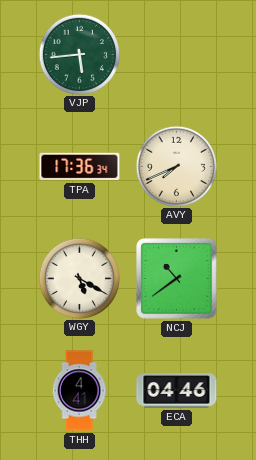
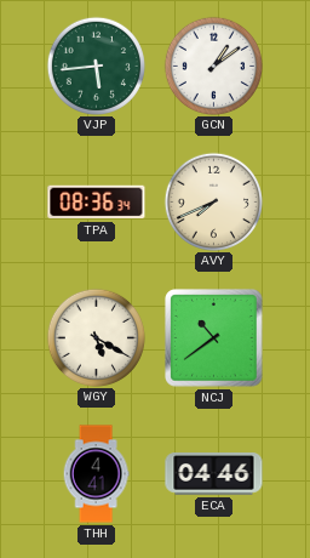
GCN: none -> 1:09 (213, 66)
TPA: 17:36 -> 08:36 (97, 203)
